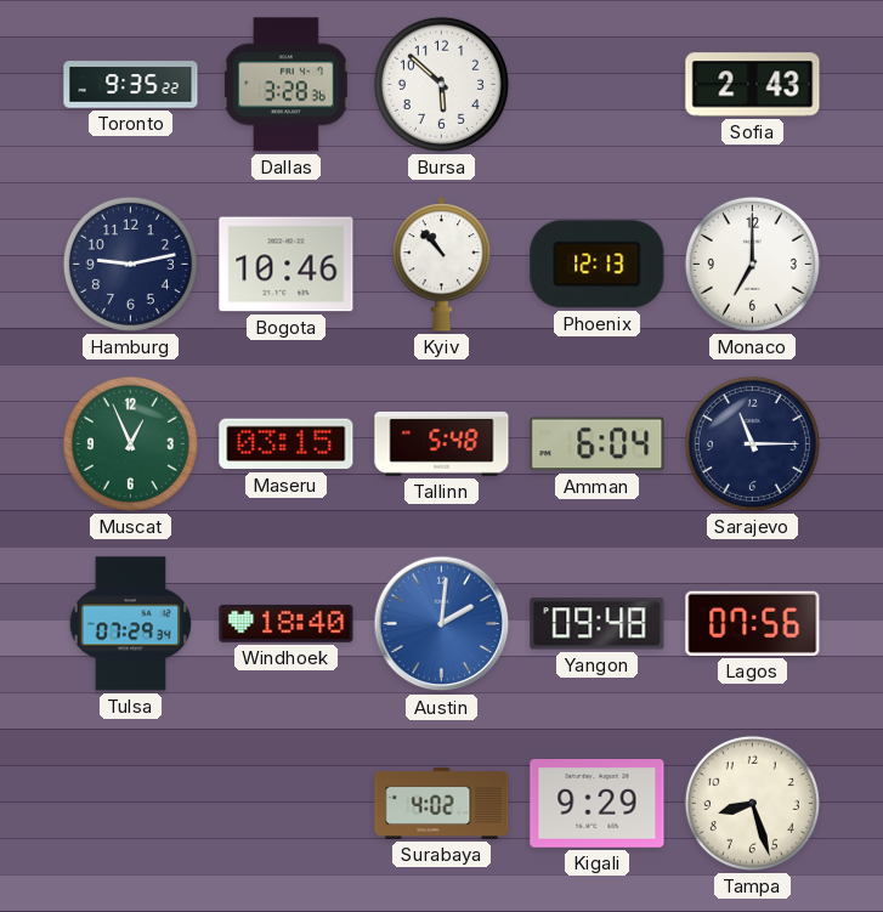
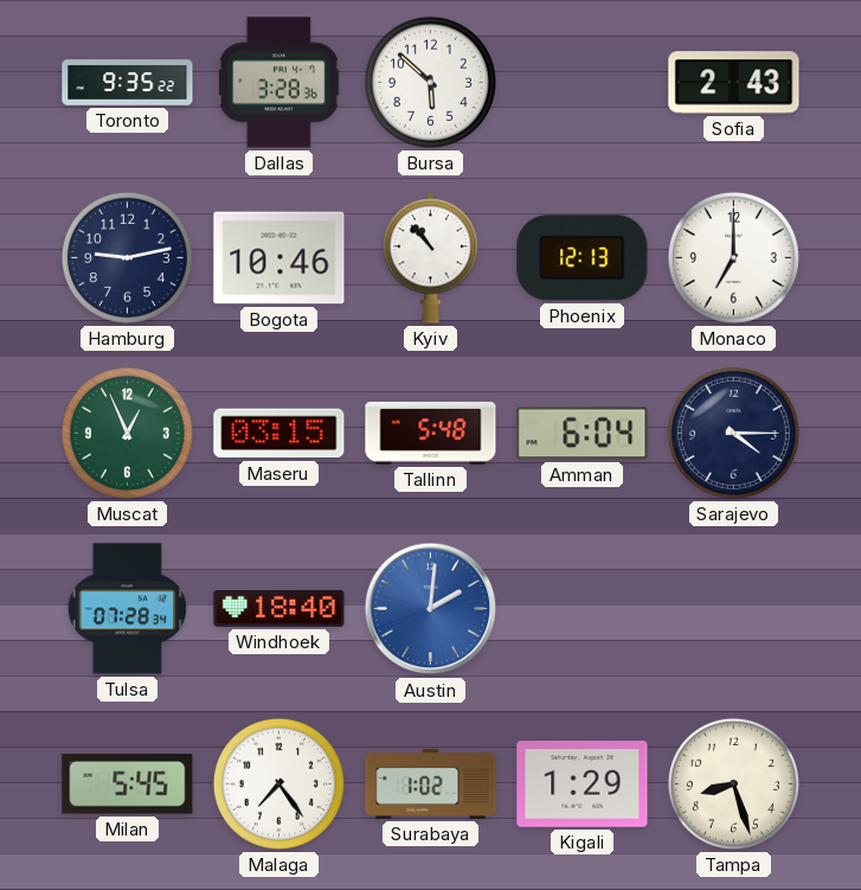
Sarajevo: 11:15 -> 4:15 (733, 433)
Tulsa: 07:29 -> 07:28 (128, 609)
Yangon: 09:48 -> none (598, 624)
Lagos: 07:56 -> none (753, 623)
Milan: none -> 5:45 (128, 785)
Malaga: none -> 7:24 (278, 783)
Surabaya: 4:02 -> 1:02 (431, 783)
Kigali: 9:29 -> 1:29 (583, 785)
